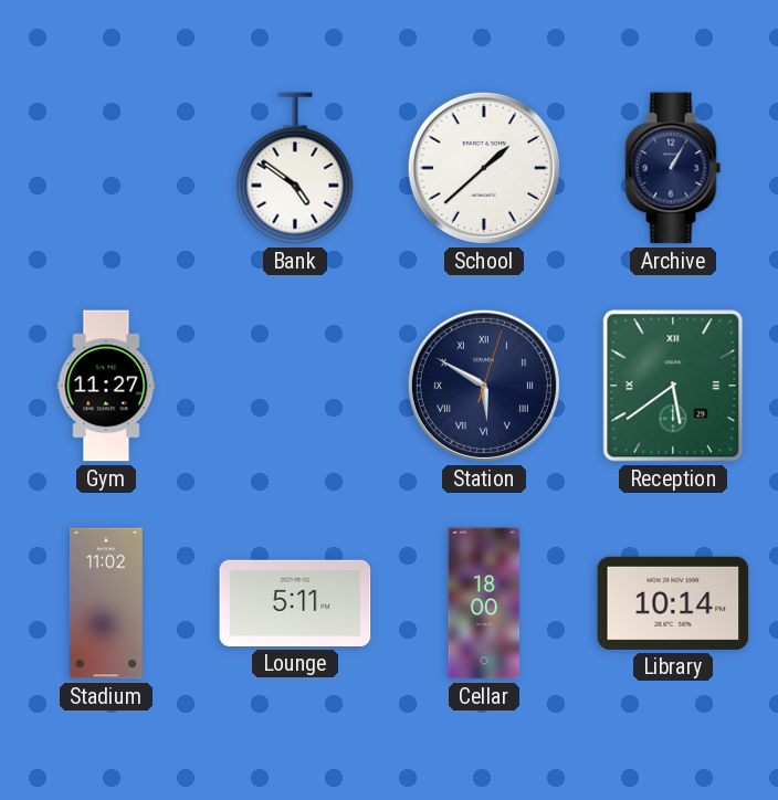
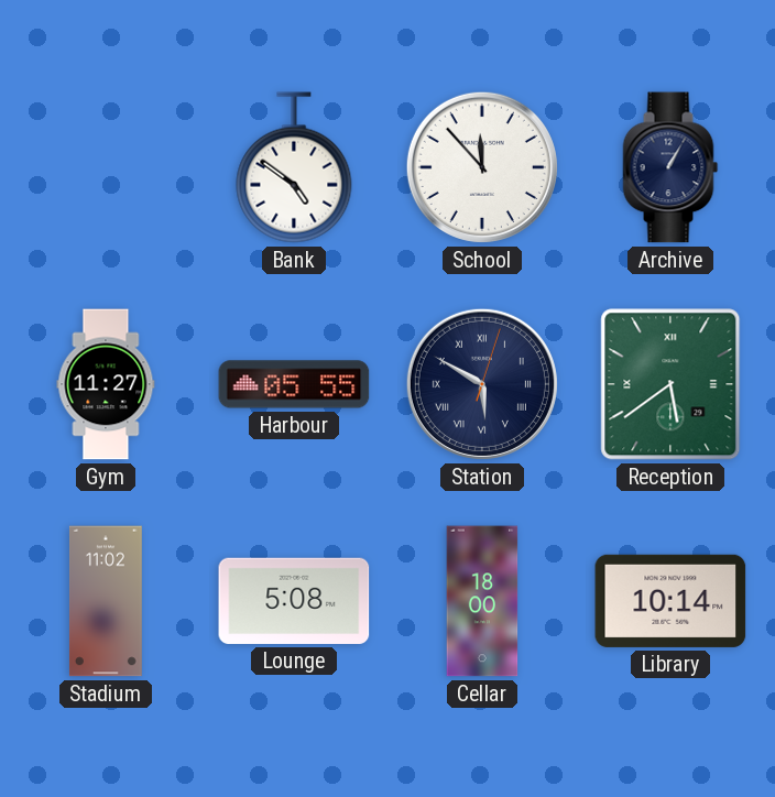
School: 1:38 -> 11:53 (482, 167)
Harbour: none -> 05:55 (294, 384)
Lounge: 5:11 -> 5:08 (294, 601)
